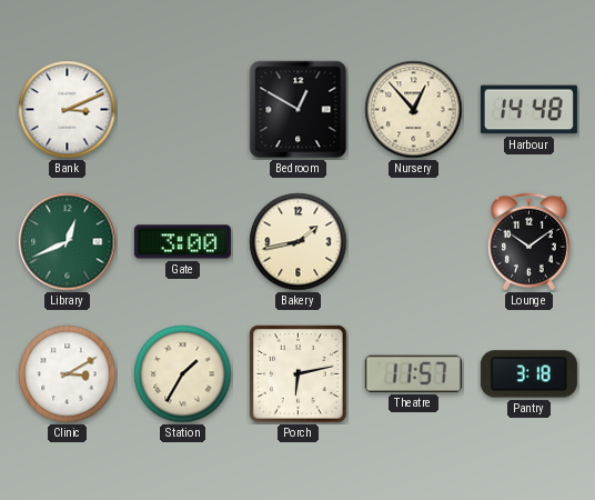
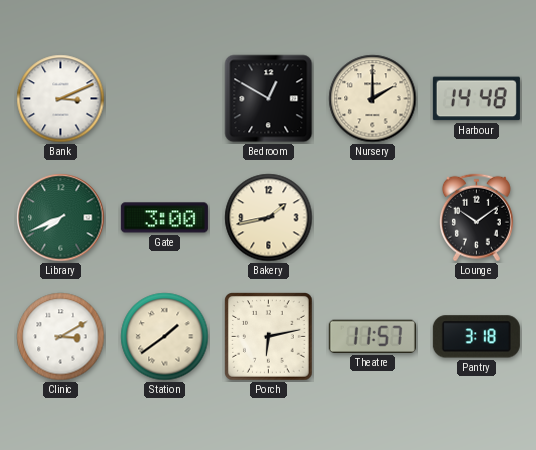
Nursery: 12:53 -> 2:00 (373, 99)
Library: 12:41 -> 7:41 (61, 218)
Station: 1:35 -> 1:39 (165, 337)
